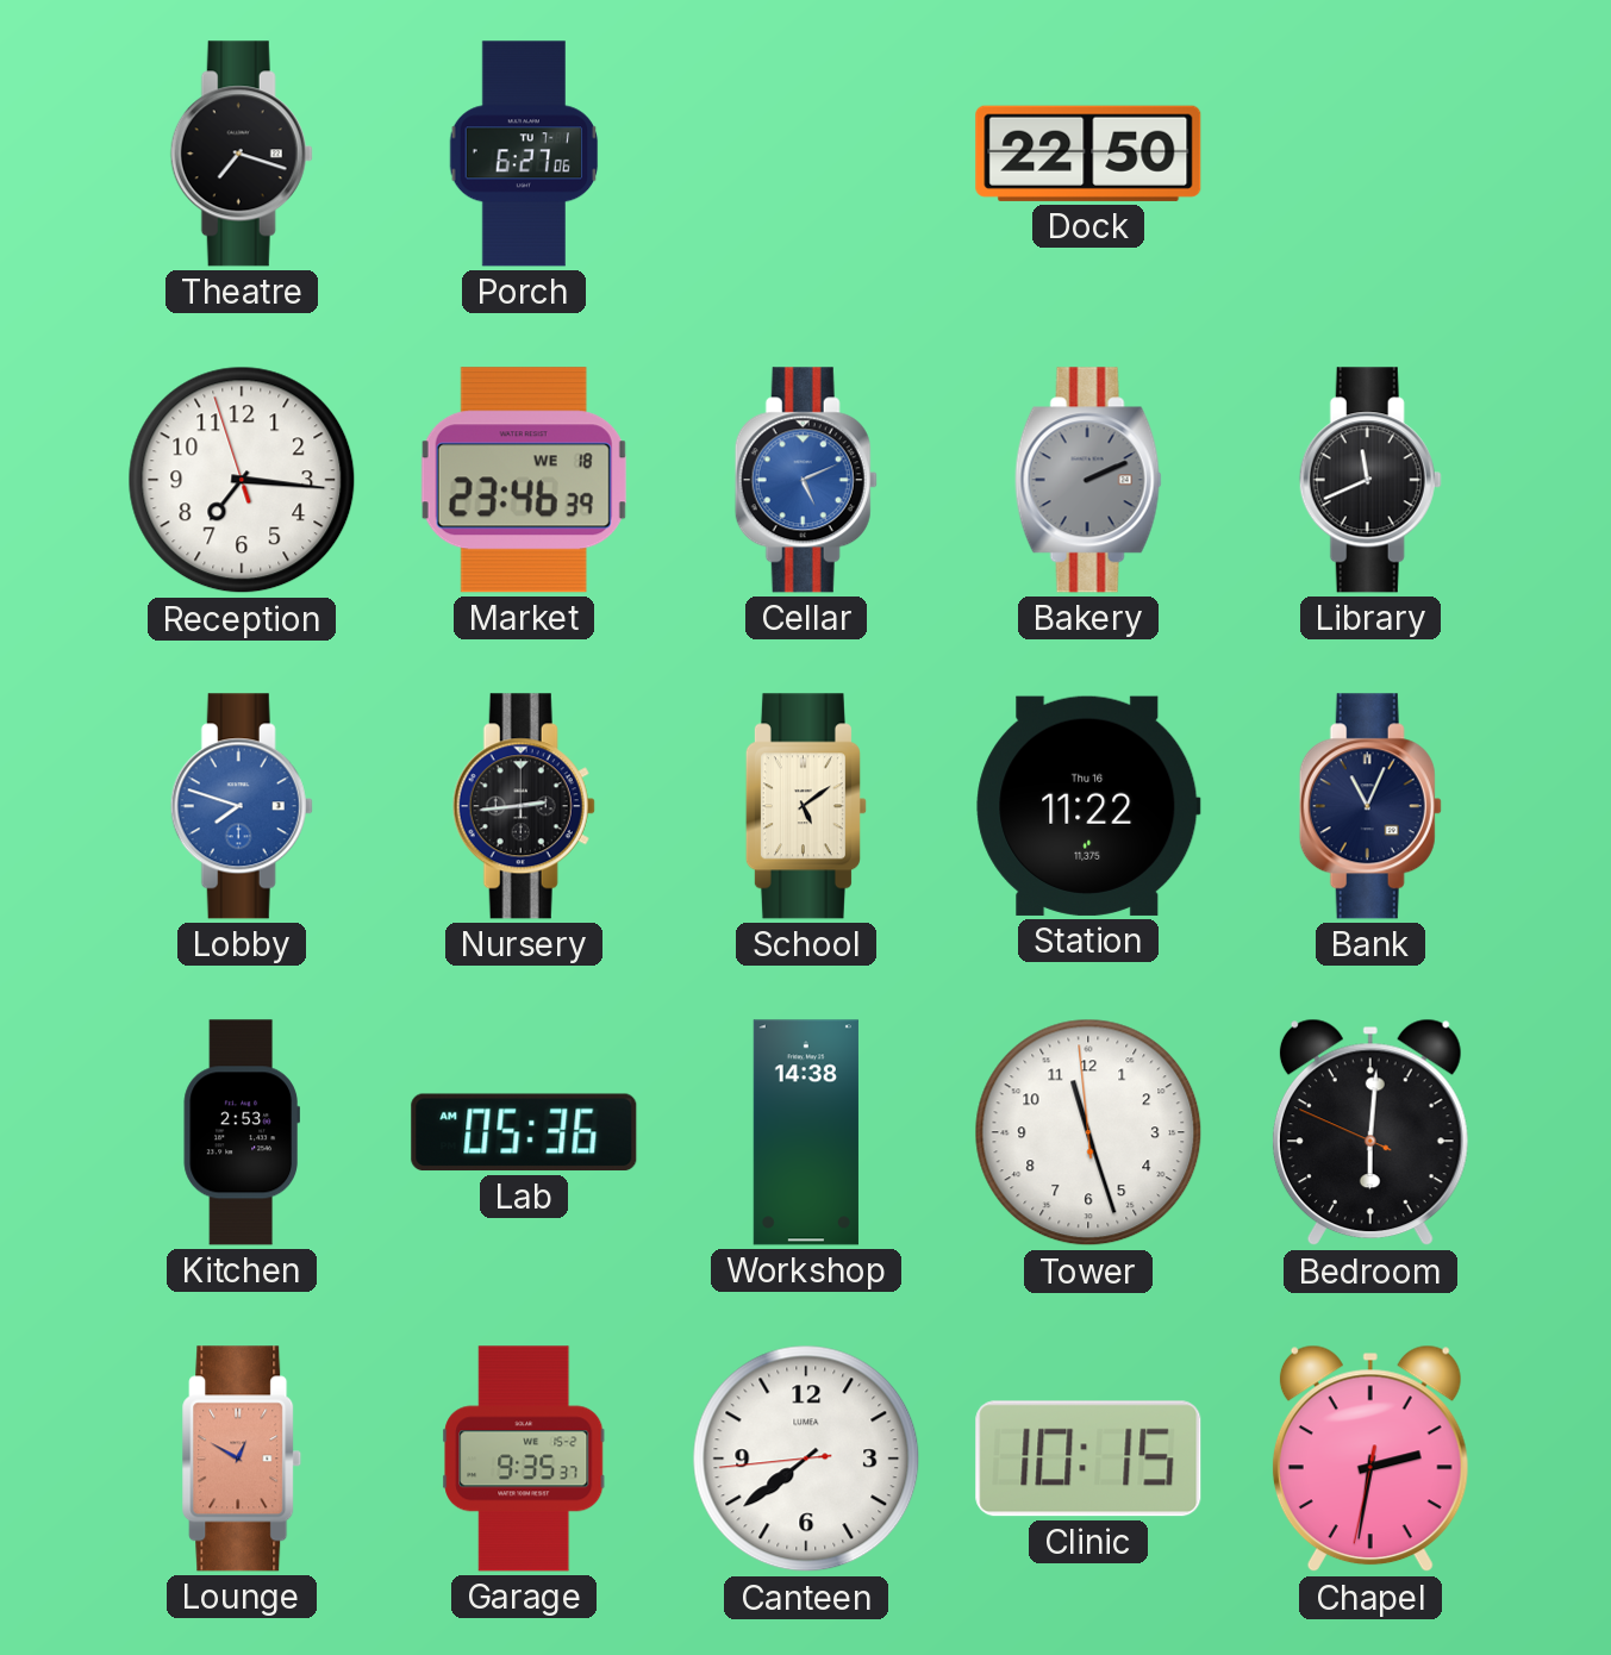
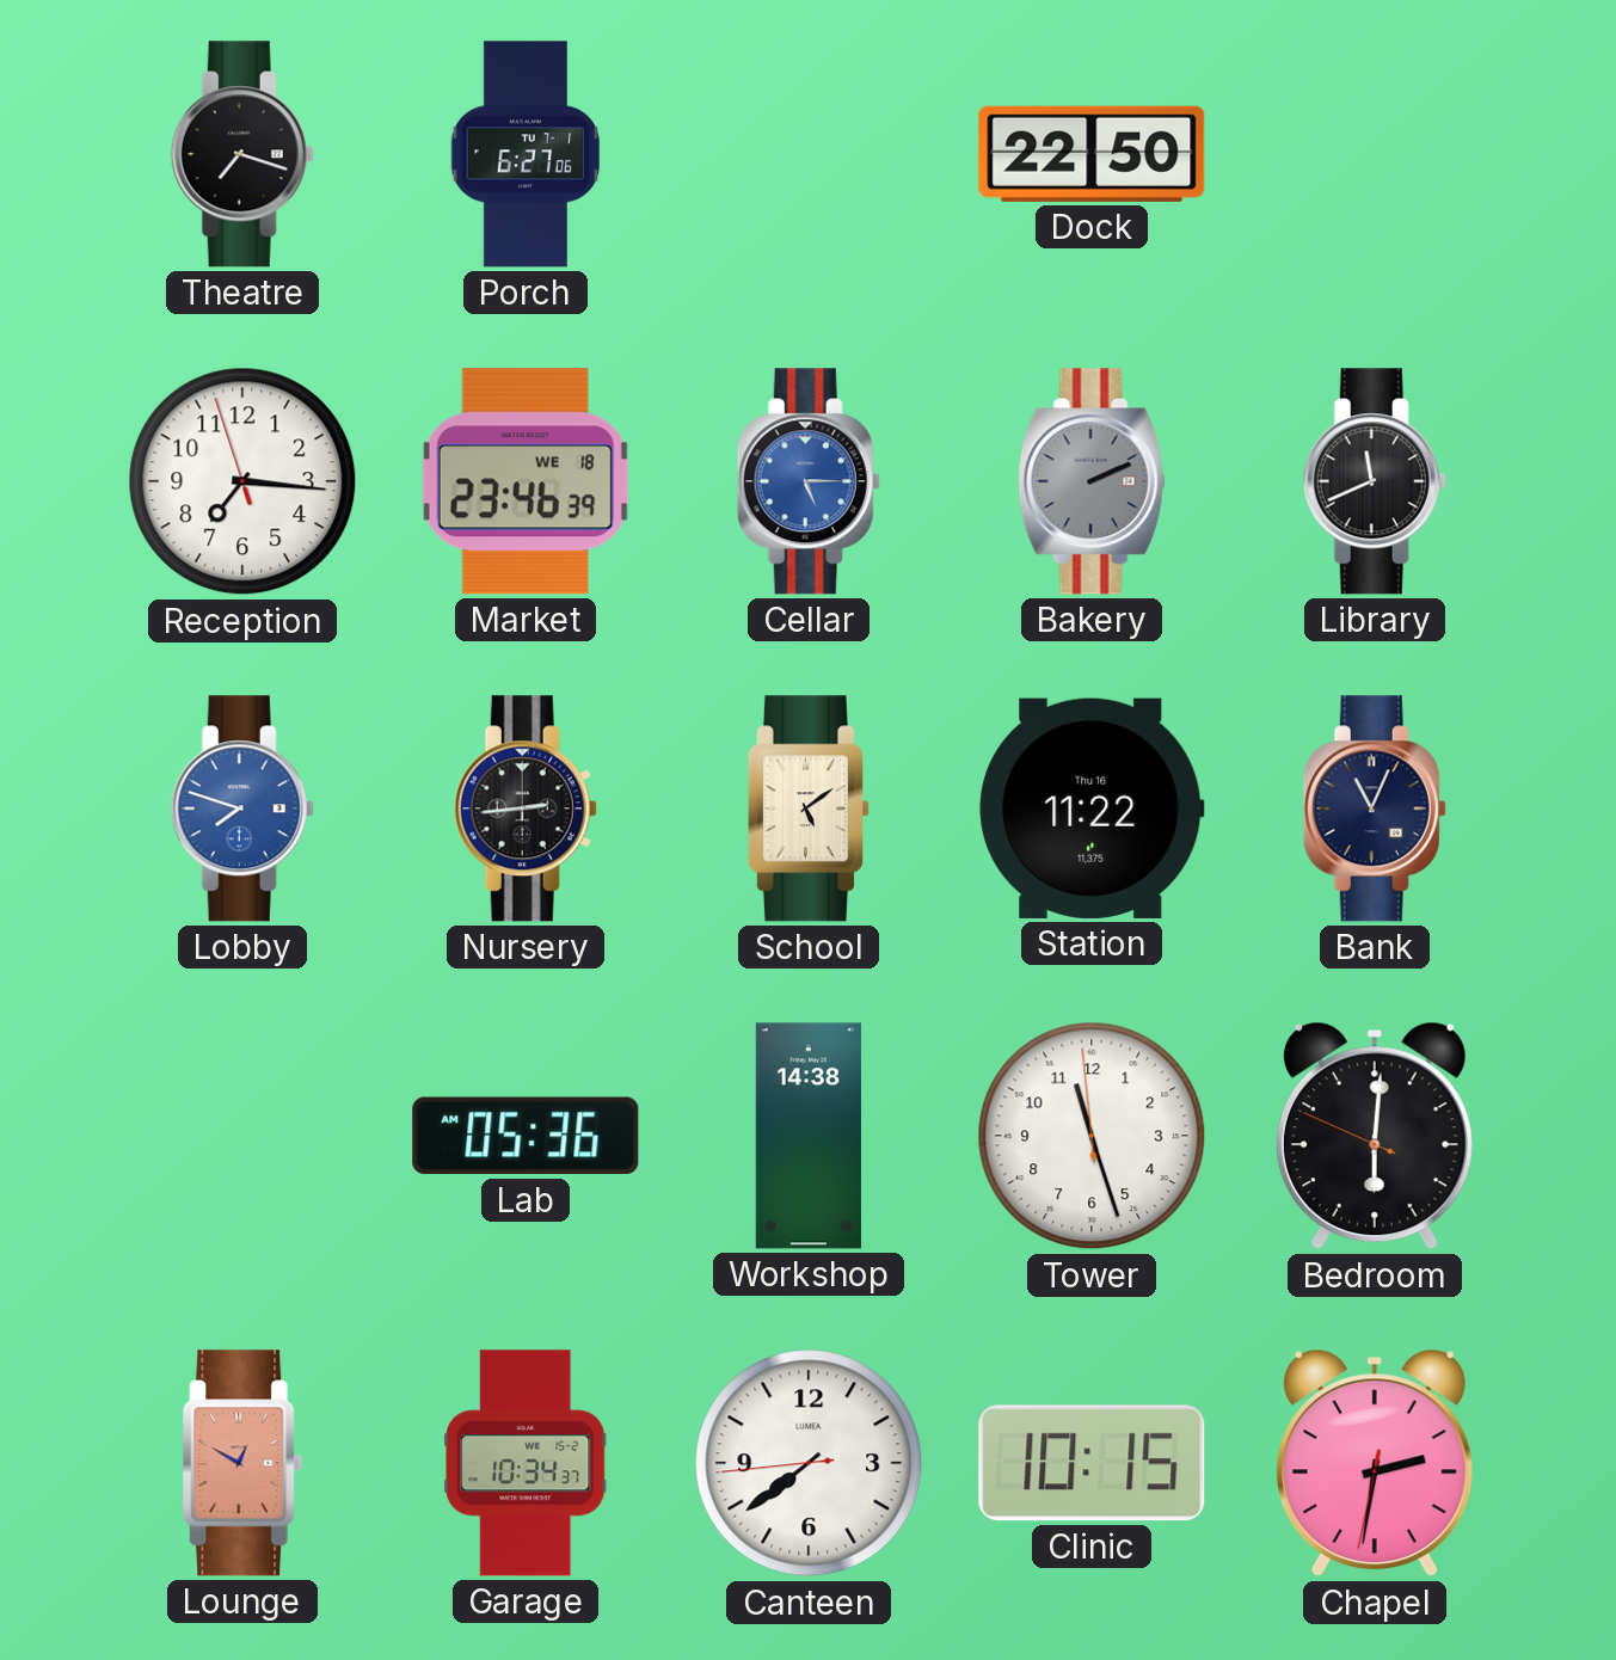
Cellar: 5:11 -> 5:15 (809, 481)
Kitchen: 2:53 -> none (241, 1132)
Garage: 9:35 -> 10:34 (526, 1463)
